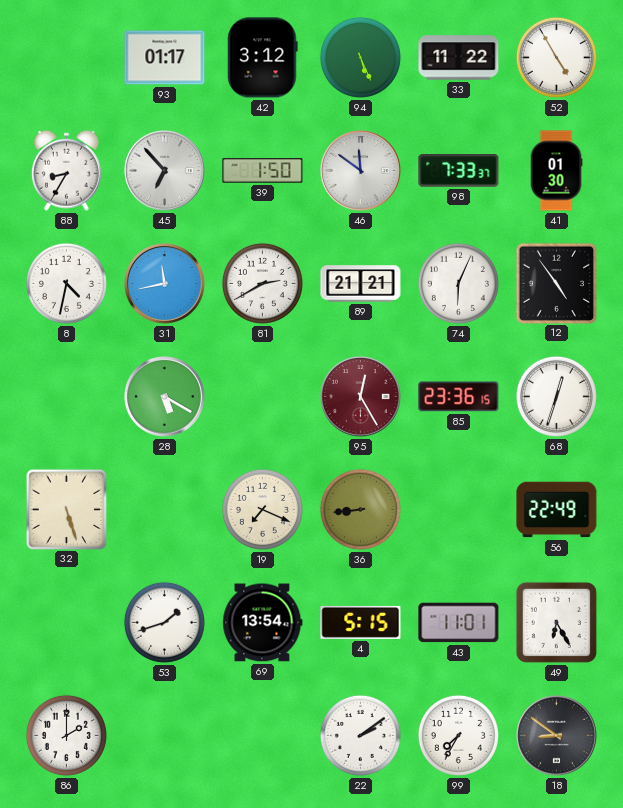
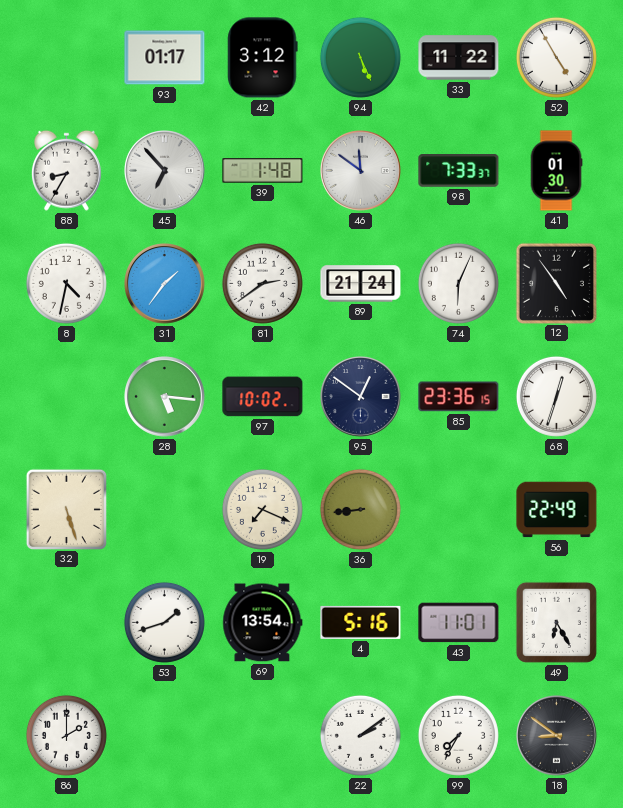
39: 1:50 -> 1:48 (263, 171)
31: 11:43 -> 1:36 (165, 284)
81: 2:40 -> 2:39 (262, 283)
89: 21:21 -> 21:24 (361, 284)
28: 5:20 -> 5:16 (165, 397)
97: none -> 10:02 (263, 397)
95: 12:25 -> 12:51 (361, 397)
95 dial: burgundy -> navy (361, 397)
4: 5:15 -> 5:16 (361, 622)
